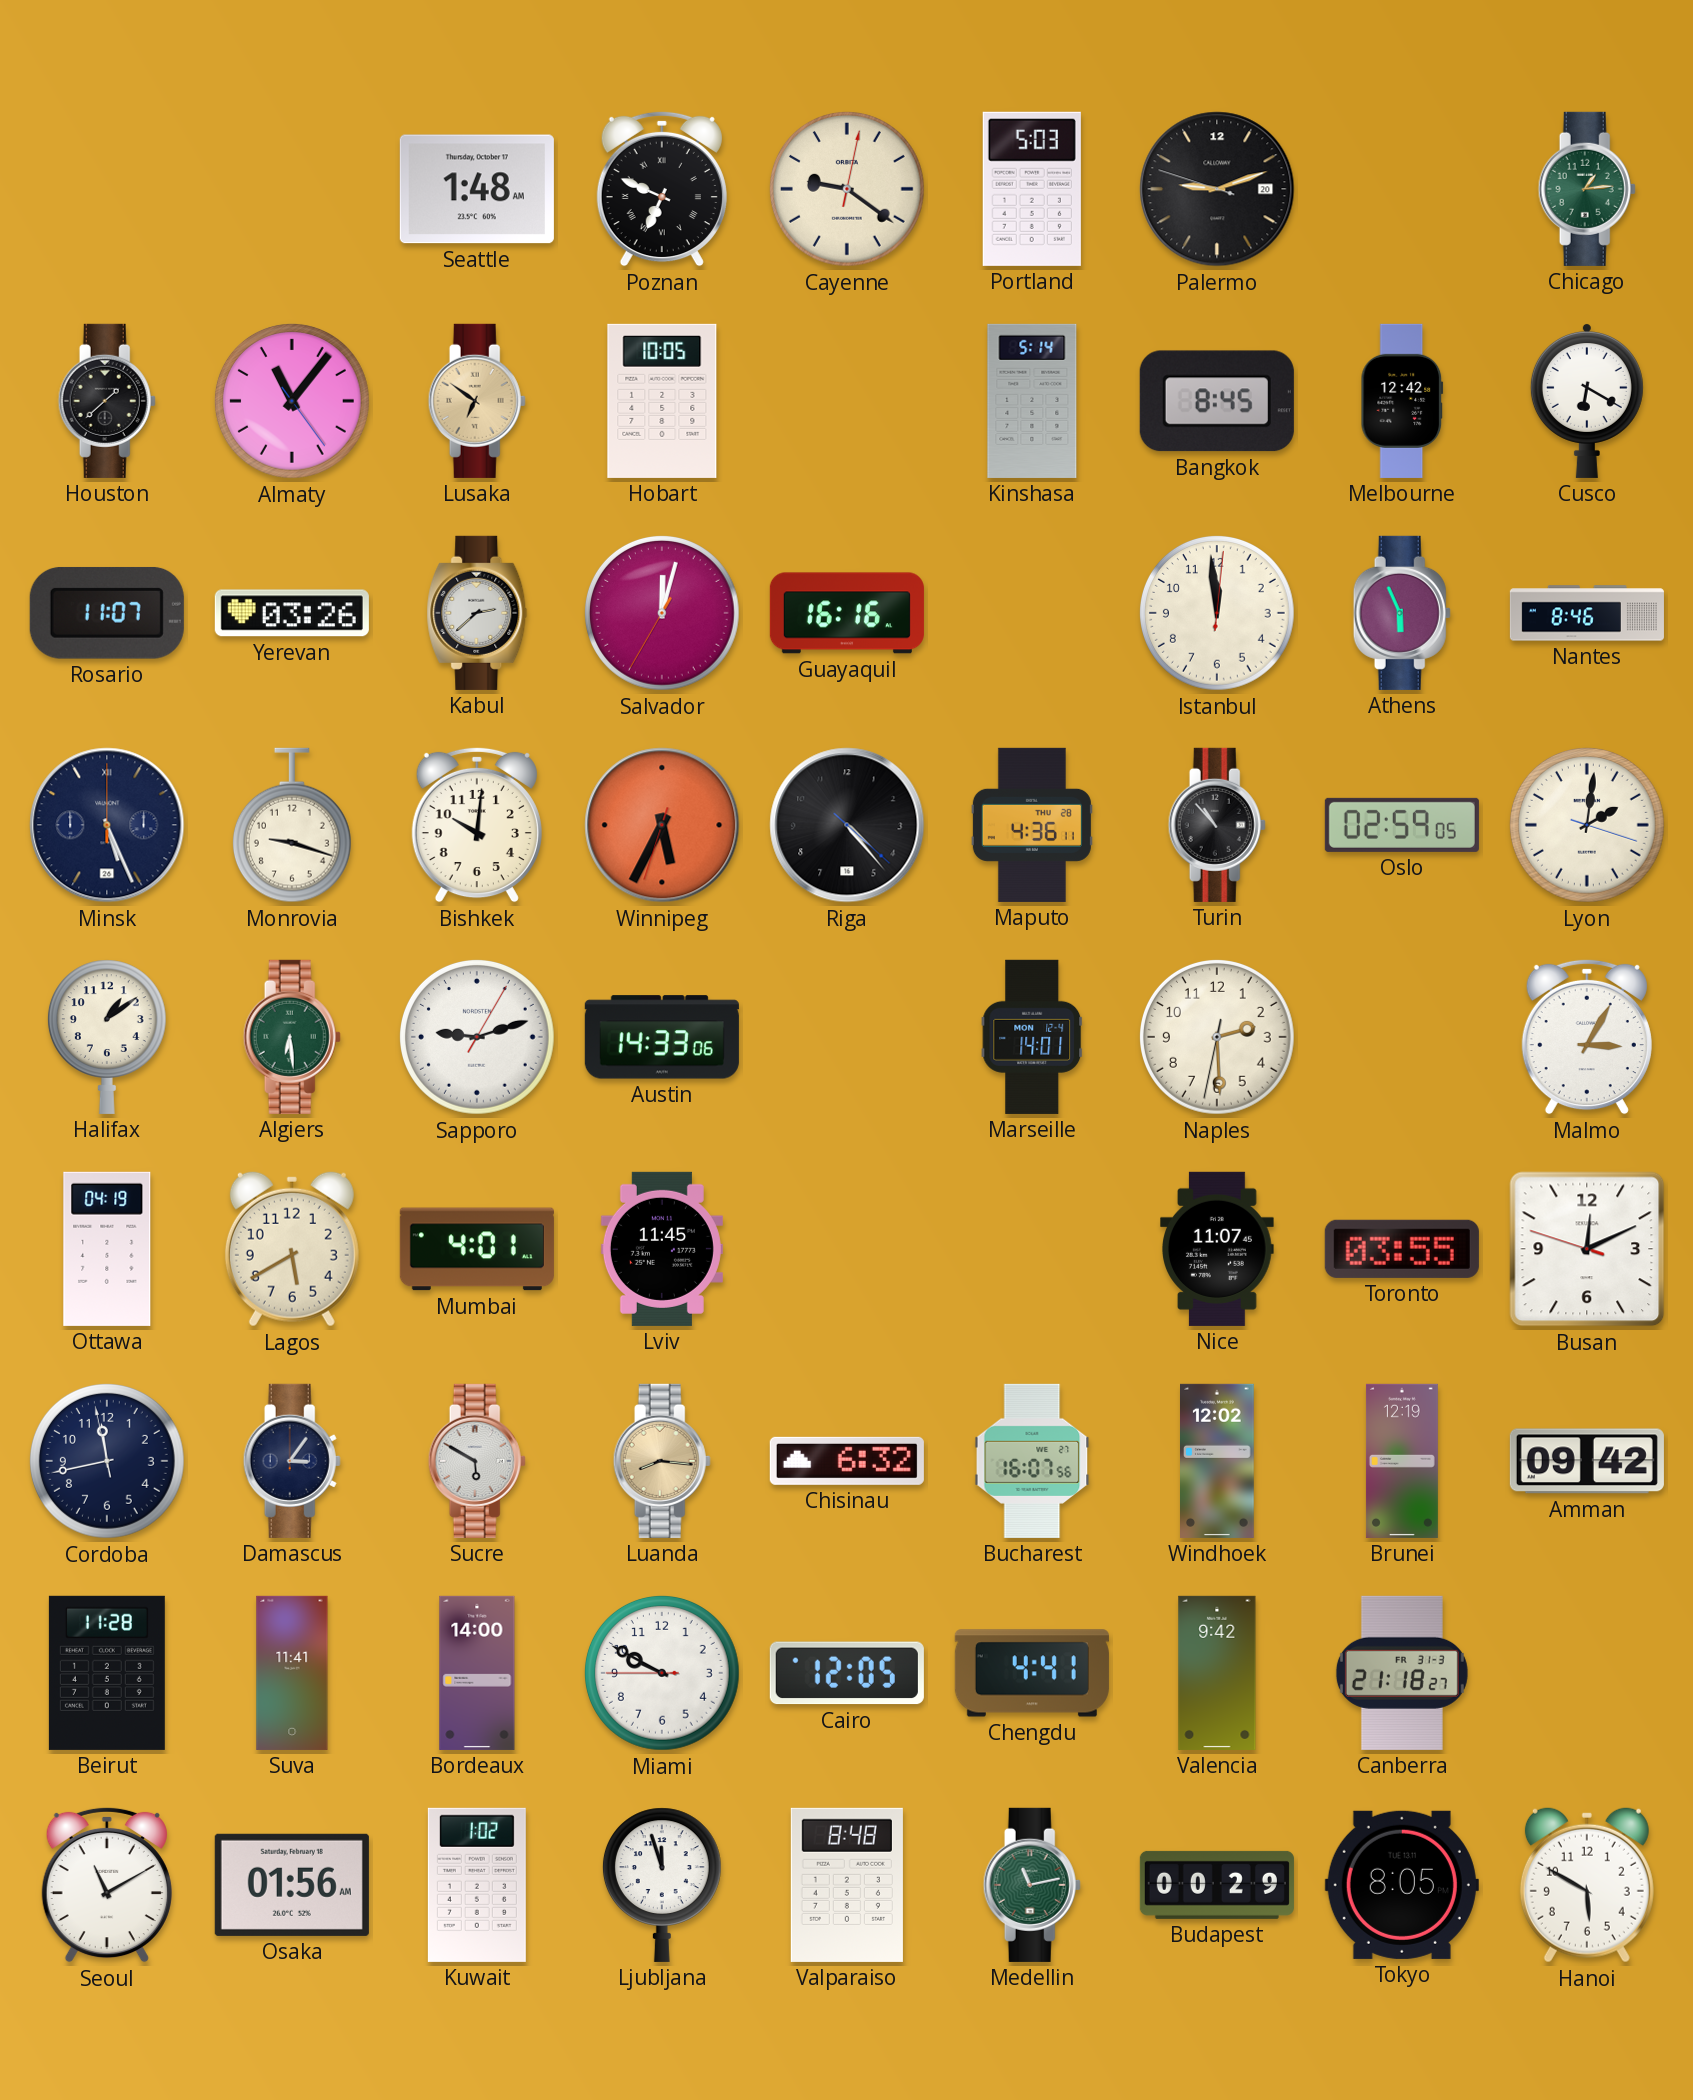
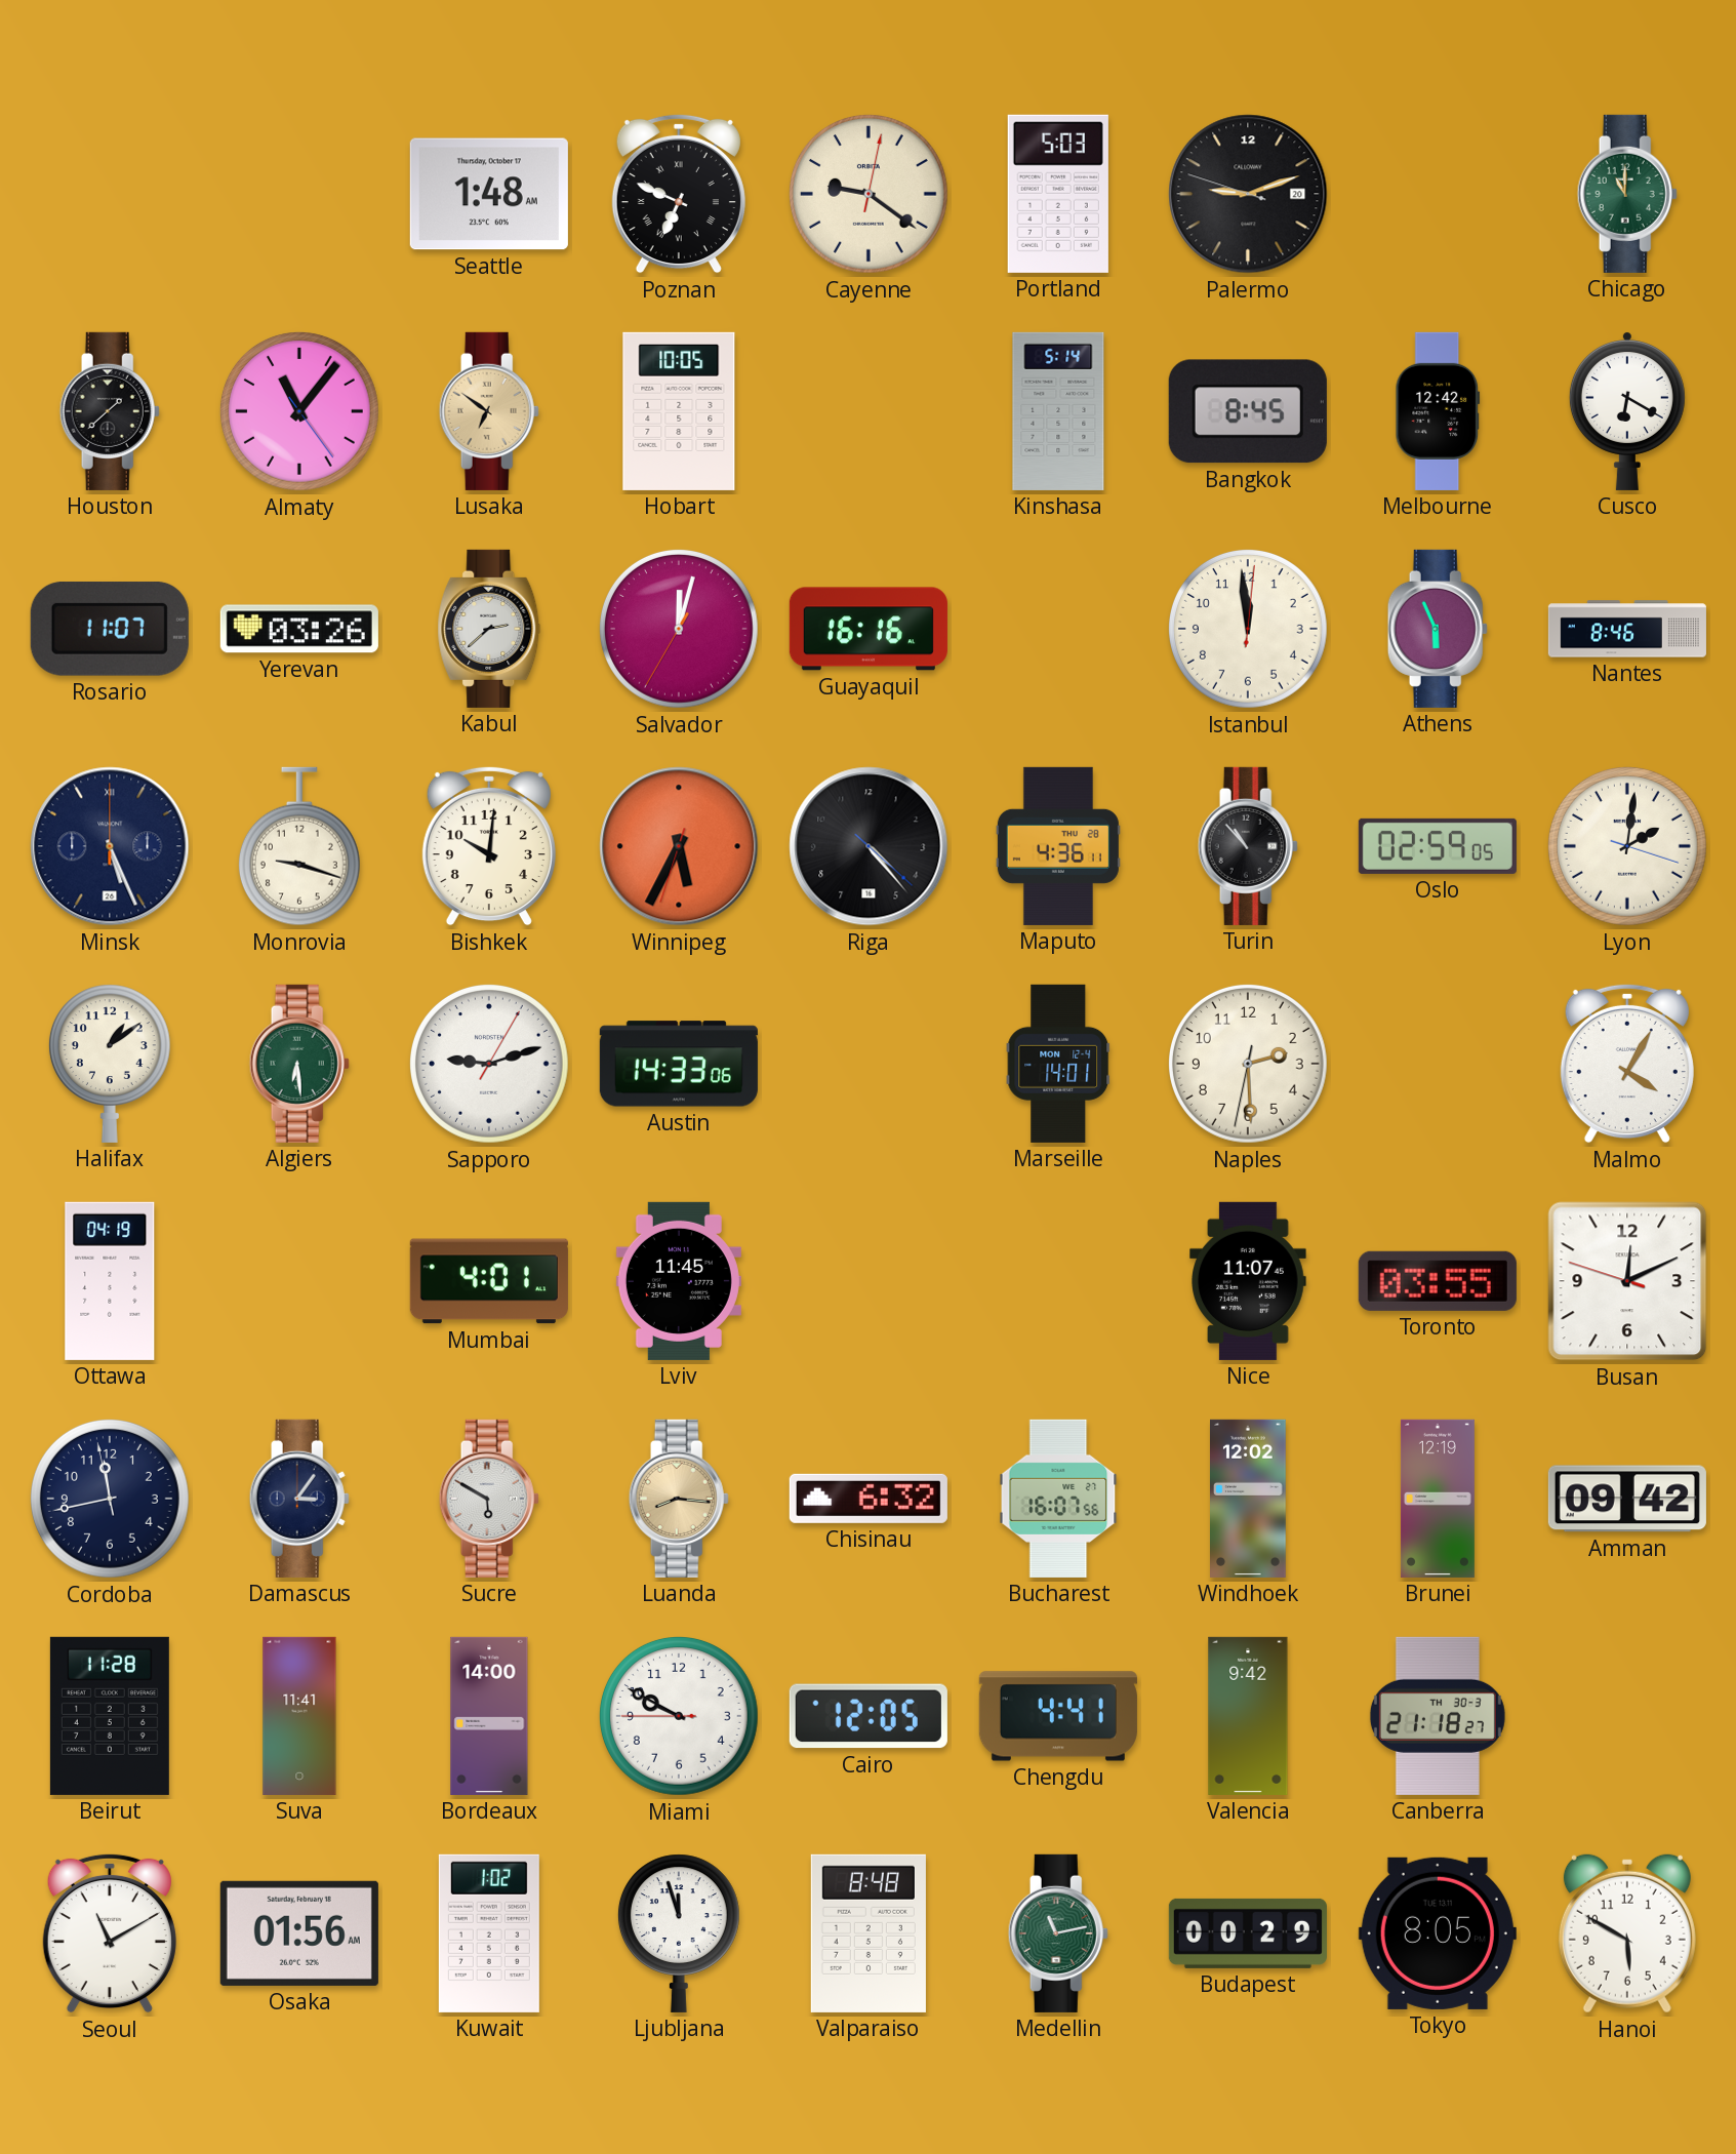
Chicago: 1:14 -> 11:00 (1627, 194)
Malmo: 3:05 -> 4:05 (1627, 1064)
Lagos: 5:40 -> none (292, 1249)
Canberra date: FR 31-3 -> TH 30-3 (1438, 1716)
